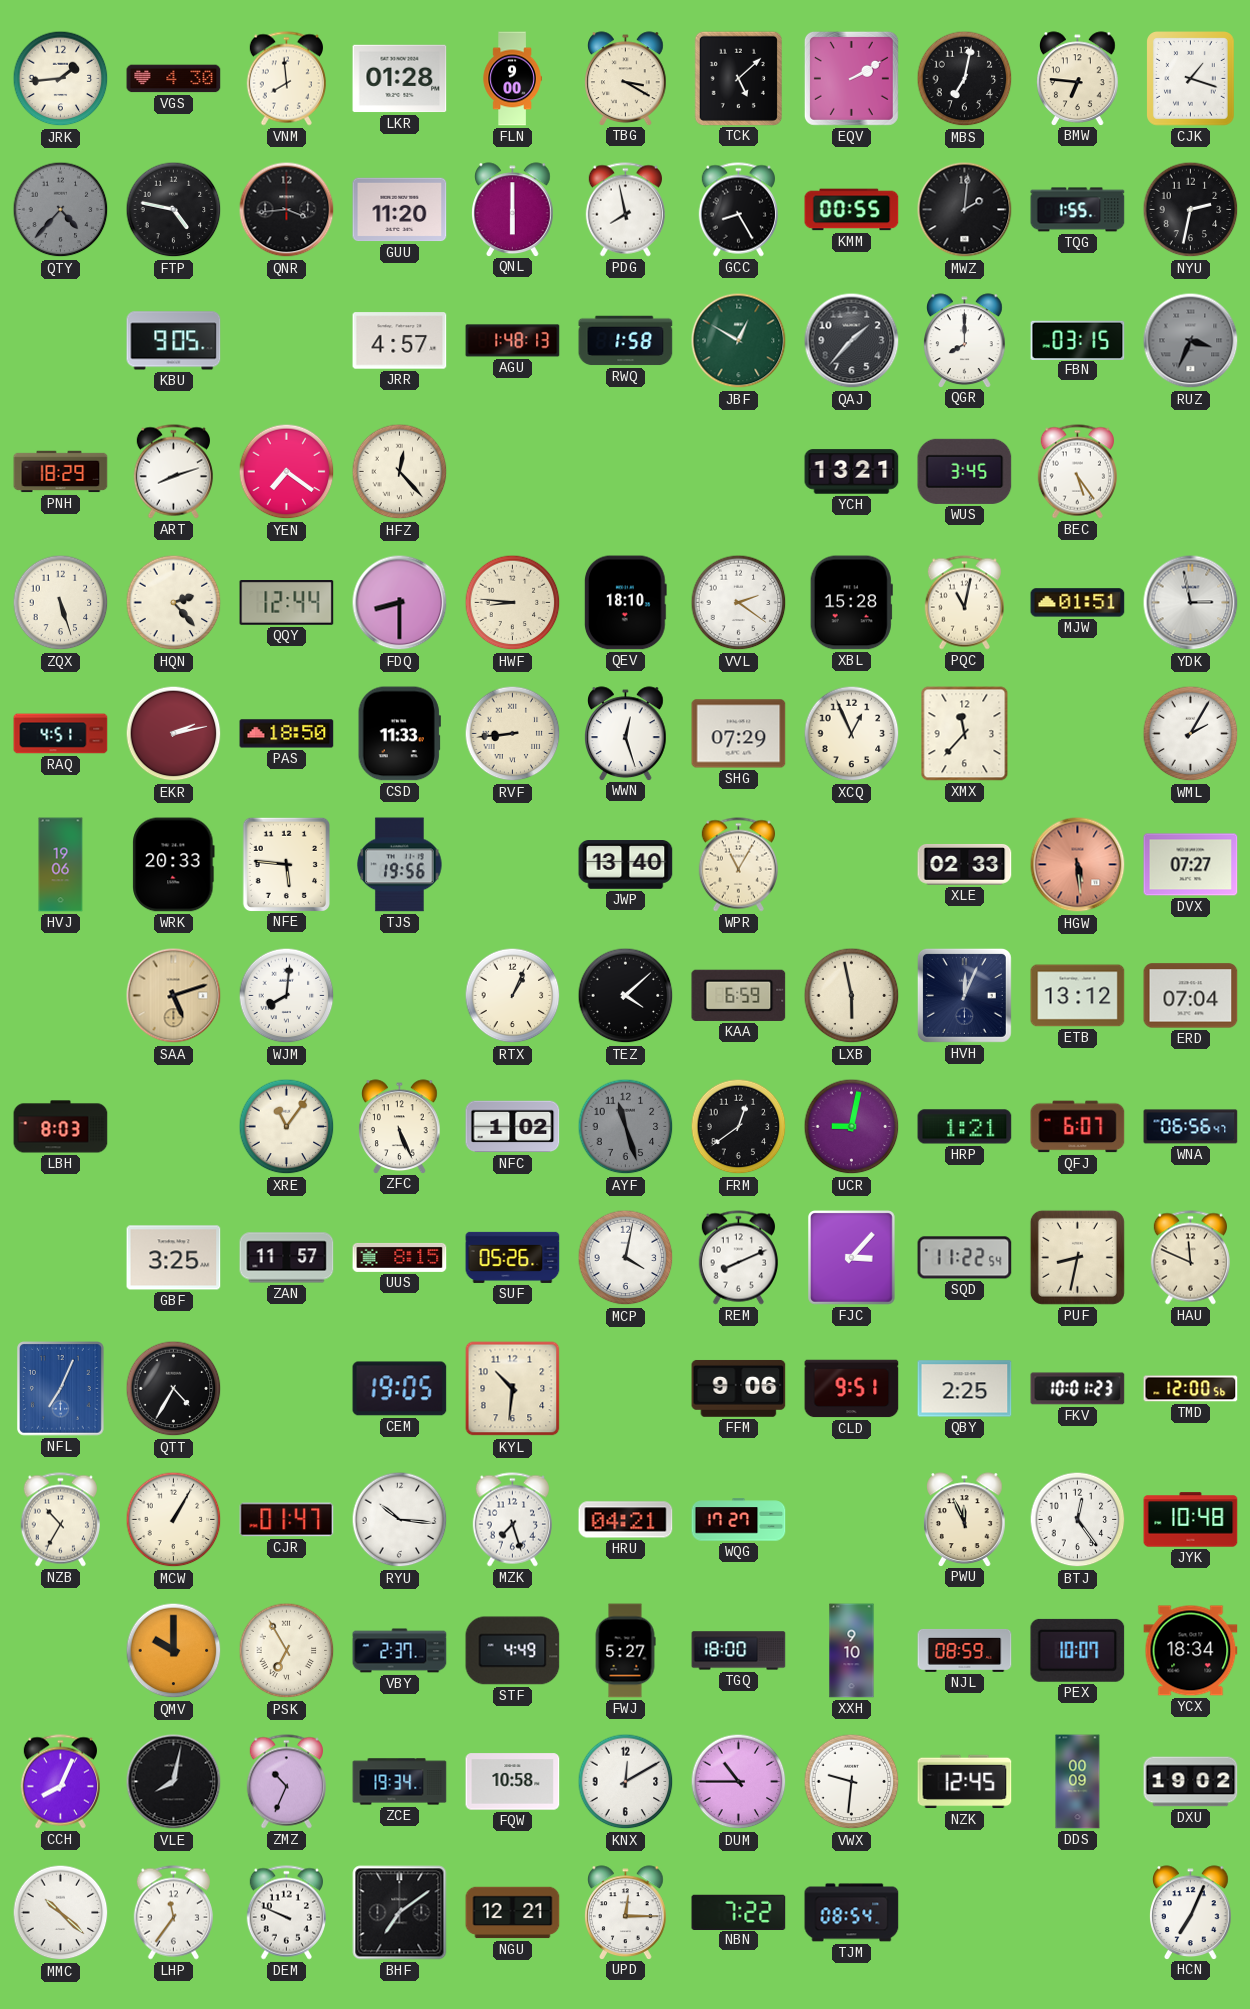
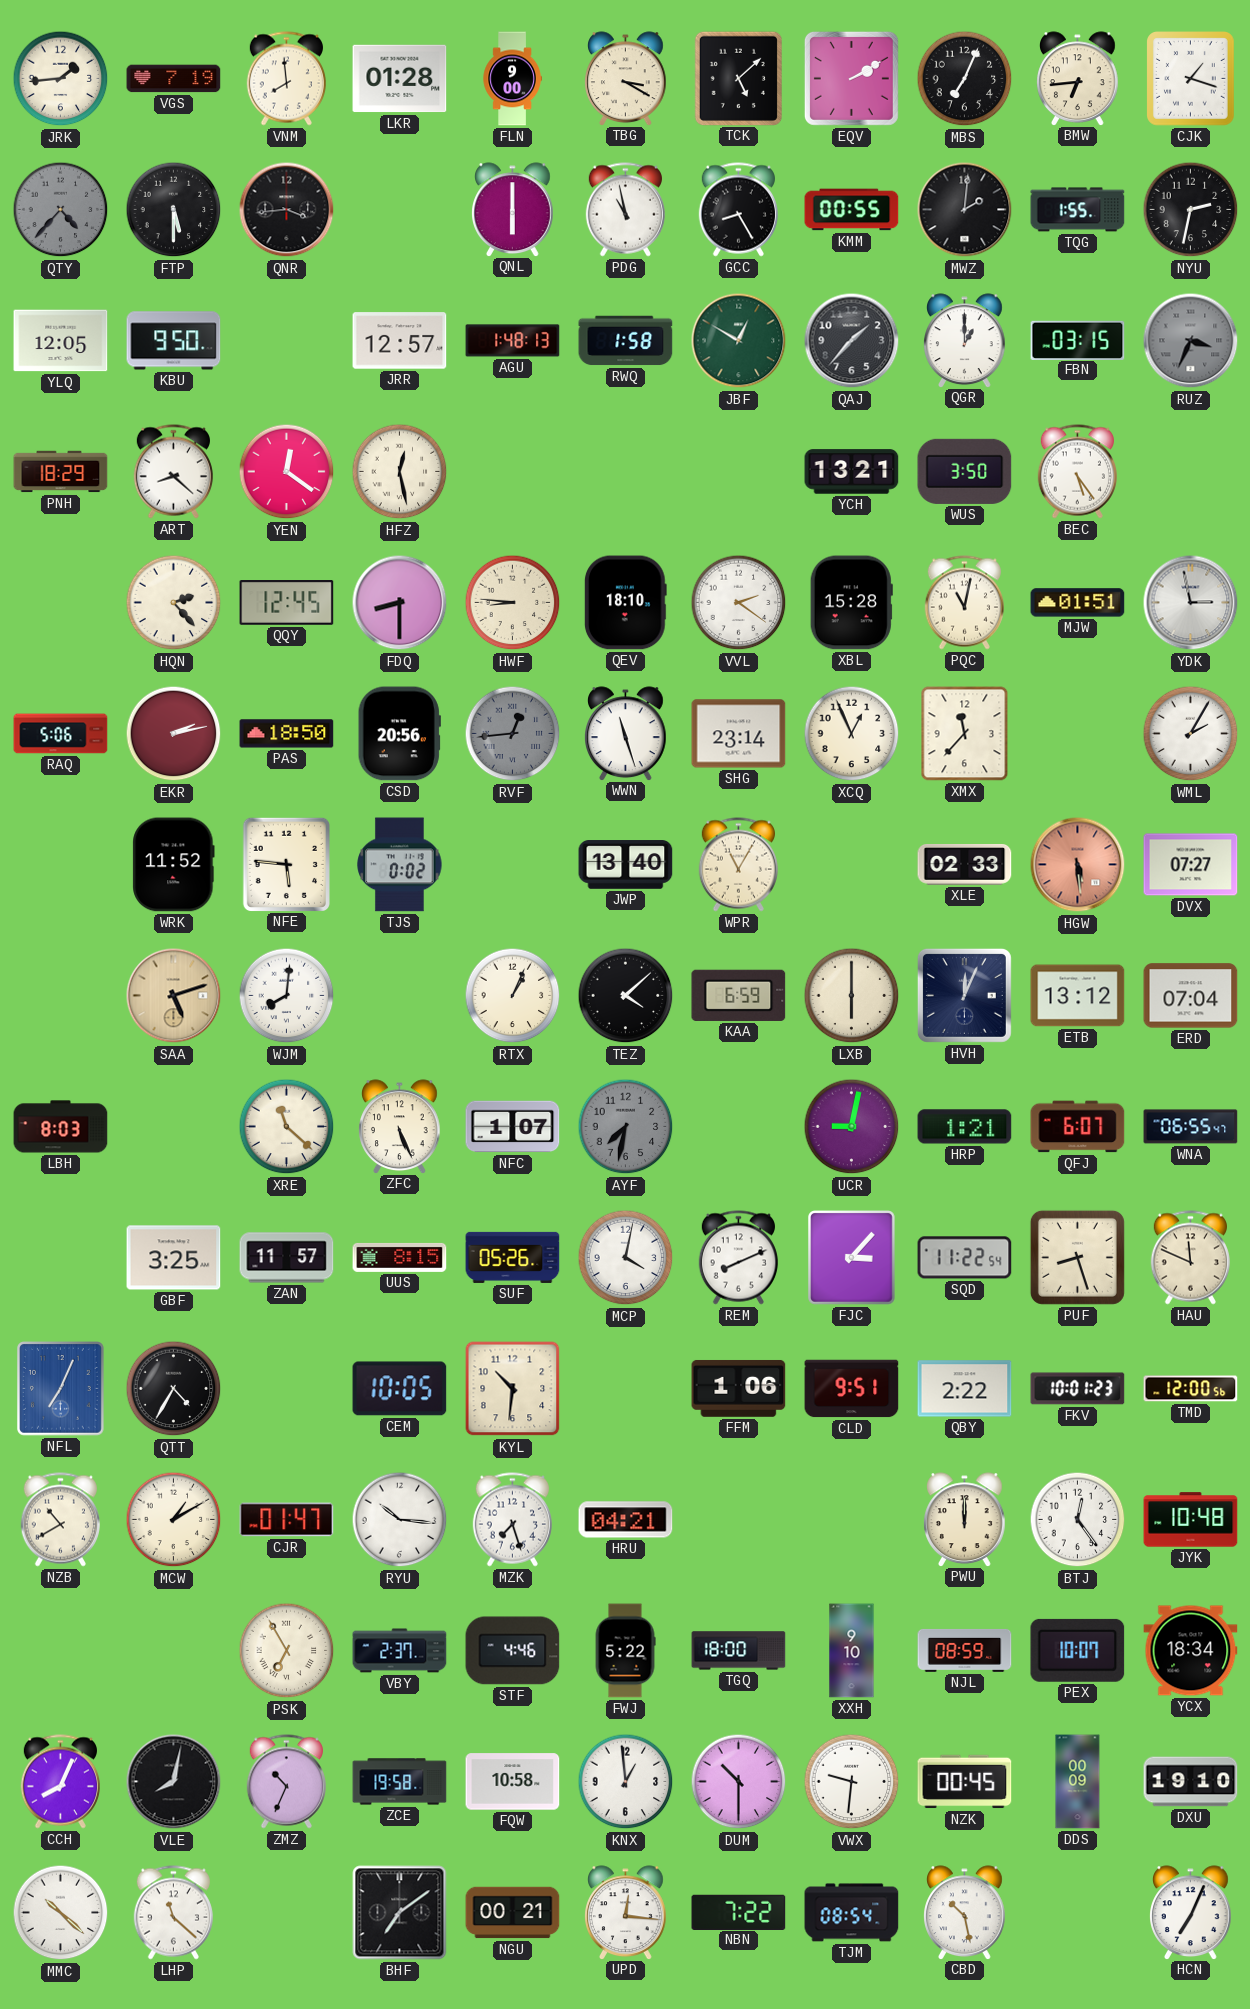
VGS: 4:30 -> 7:19 (174, 79)
MBS: 7:02 -> 7:04 (965, 79)
BMW: 6:46 -> 6:44 (1078, 78)
FTP: 4:47 -> 5:30 (174, 210)
GUU: 11:20 -> none (400, 210)
PDG: 7:58 -> 10:58 (625, 210)
YLQ: none -> 12:05 (61, 341)
KBU: 9:05 -> 9:50 (174, 341)
JRR: 4:57 -> 12:57 (400, 341)
QGR: 8:00 -> 1:00 (965, 340)
ART: 8:12 -> 8:22 (173, 472)
YEN: 7:21 -> 12:21 (287, 472)
HFZ: 12:23 -> 12:28 (400, 472)
WUS: 3:45 -> 3:50 (965, 471)
ZQX: 5:27 -> none (61, 603)
QQY: 12:44 -> 12:45 (287, 603)
RAQ: 4:51 -> 5:06 (61, 734)
CSD: 11:33 -> 20:56 (399, 734)
RVF: 8:44 -> 12:44 (513, 734)
RVF dial: cream -> grey (513, 734)
WWN: 12:27 -> 11:27 (626, 733)
SHG: 07:29 -> 23:14 (739, 734)
HVJ: 19:06 -> none (61, 865)
WRK: 20:33 -> 11:52 (174, 865)
TJS: 19:56 -> 0:02 (400, 865)
LXB: 5:58 -> 6:00 (852, 996)
XRE: 11:06 -> 11:22 (287, 1127)
NFC: 1:02 -> 1:07 (513, 1127)
AYF: 11:27 -> 7:32 (626, 1127)
FRM: 12:39 -> none (739, 1127)
WNA: 06:56 -> 06:55 (1191, 1127)
PUF: 8:32 -> 8:27 (1077, 1257)
CEM: 19:05 -> 10:05 (400, 1389)
FFM: 9:06 -> 1:06 (739, 1388)
QBY: 2:25 -> 2:22 (965, 1389)
NZB: 10:35 -> 10:40 (60, 1520)
MCW: 1:05 -> 1:10 (174, 1520)
WQG: 17:27 -> none (739, 1520)
PWU: 11:56 -> 12:00 (965, 1519)
QMV: 10:00 -> none (174, 1651)
STF: 4:49 -> 4:46 (513, 1651)
FWJ: 5:27 -> 5:22 (625, 1651)
ZCE: 19:34 -> 19:58 (400, 1782)
KNX: 12:10 -> 12:59 (626, 1782)
DUM: 10:45 -> 10:30 (739, 1782)
NZK: 12:45 -> 00:45 (965, 1782)
DXU: 19:02 -> 19:10 (1191, 1782)
LHP: 11:36 -> 11:22 (173, 1913)
DEM: 9:49 -> none (286, 1913)
NGU: 12:21 -> 00:21 (513, 1913)
UPD: 12:15 -> 12:16 (626, 1912)
CBD: none -> 10:28 (965, 1912)
